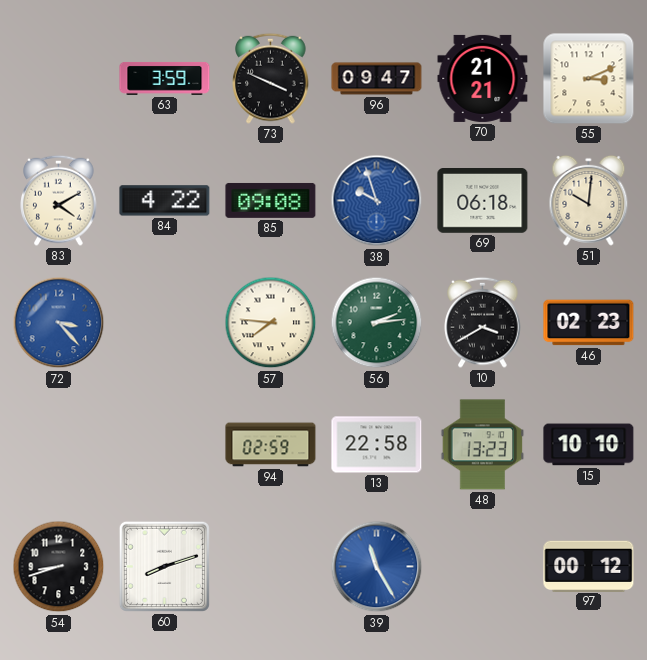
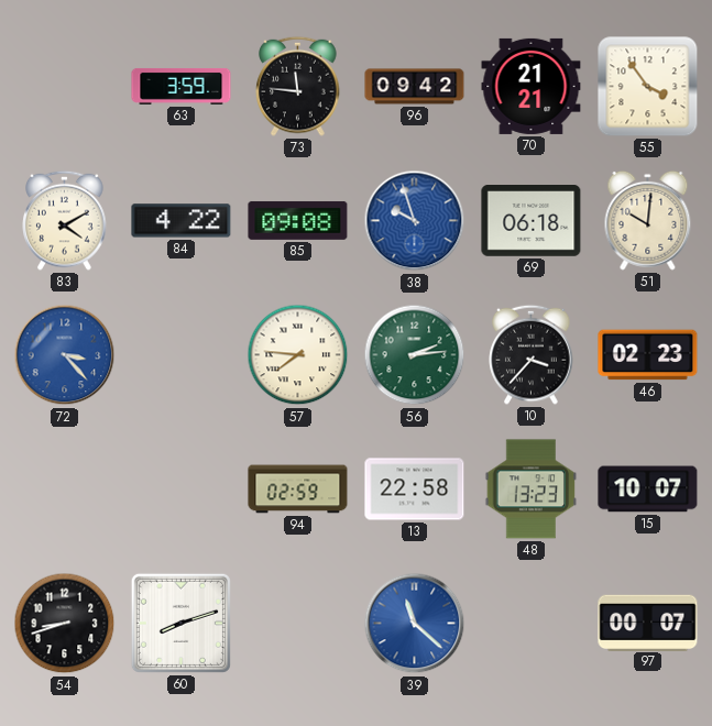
73: 3:49 -> 11:46 (298, 86)
96: 09:47 -> 09:42 (415, 87)
55: 3:11 -> 3:54 (648, 87)
10: 3:40 -> 3:37 (532, 354)
15: 10:10 -> 10:07 (648, 490)
39: 11:25 -> 11:22 (415, 624)
97: 00:12 -> 00:07 (648, 623)
